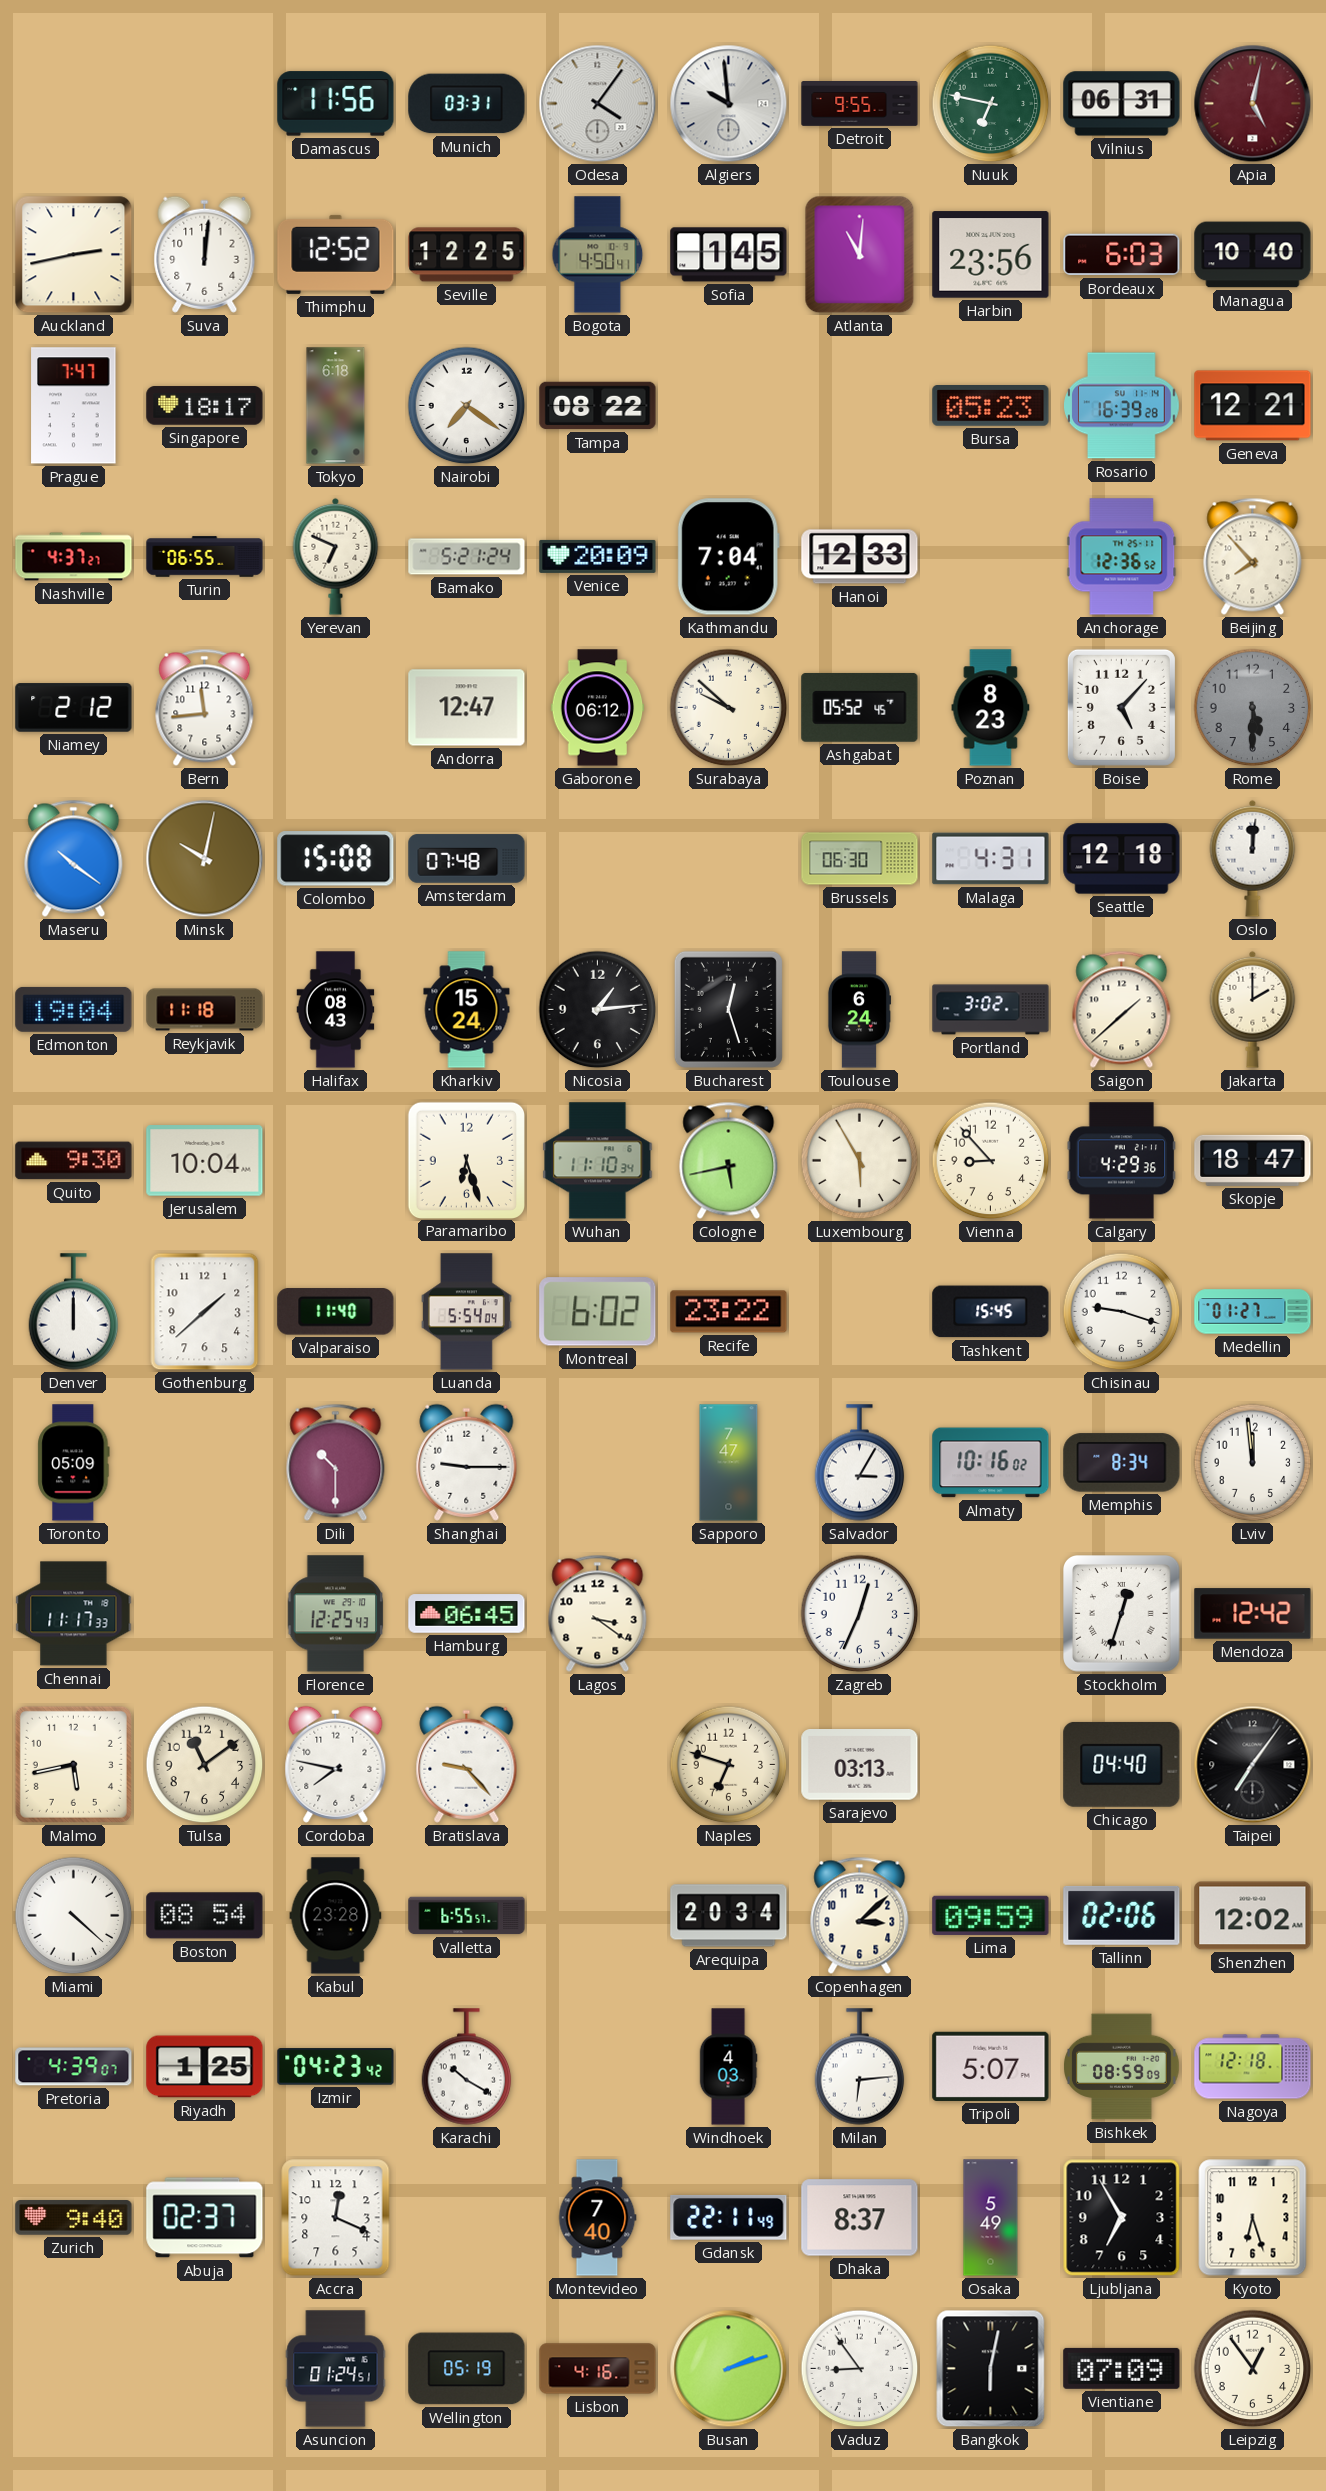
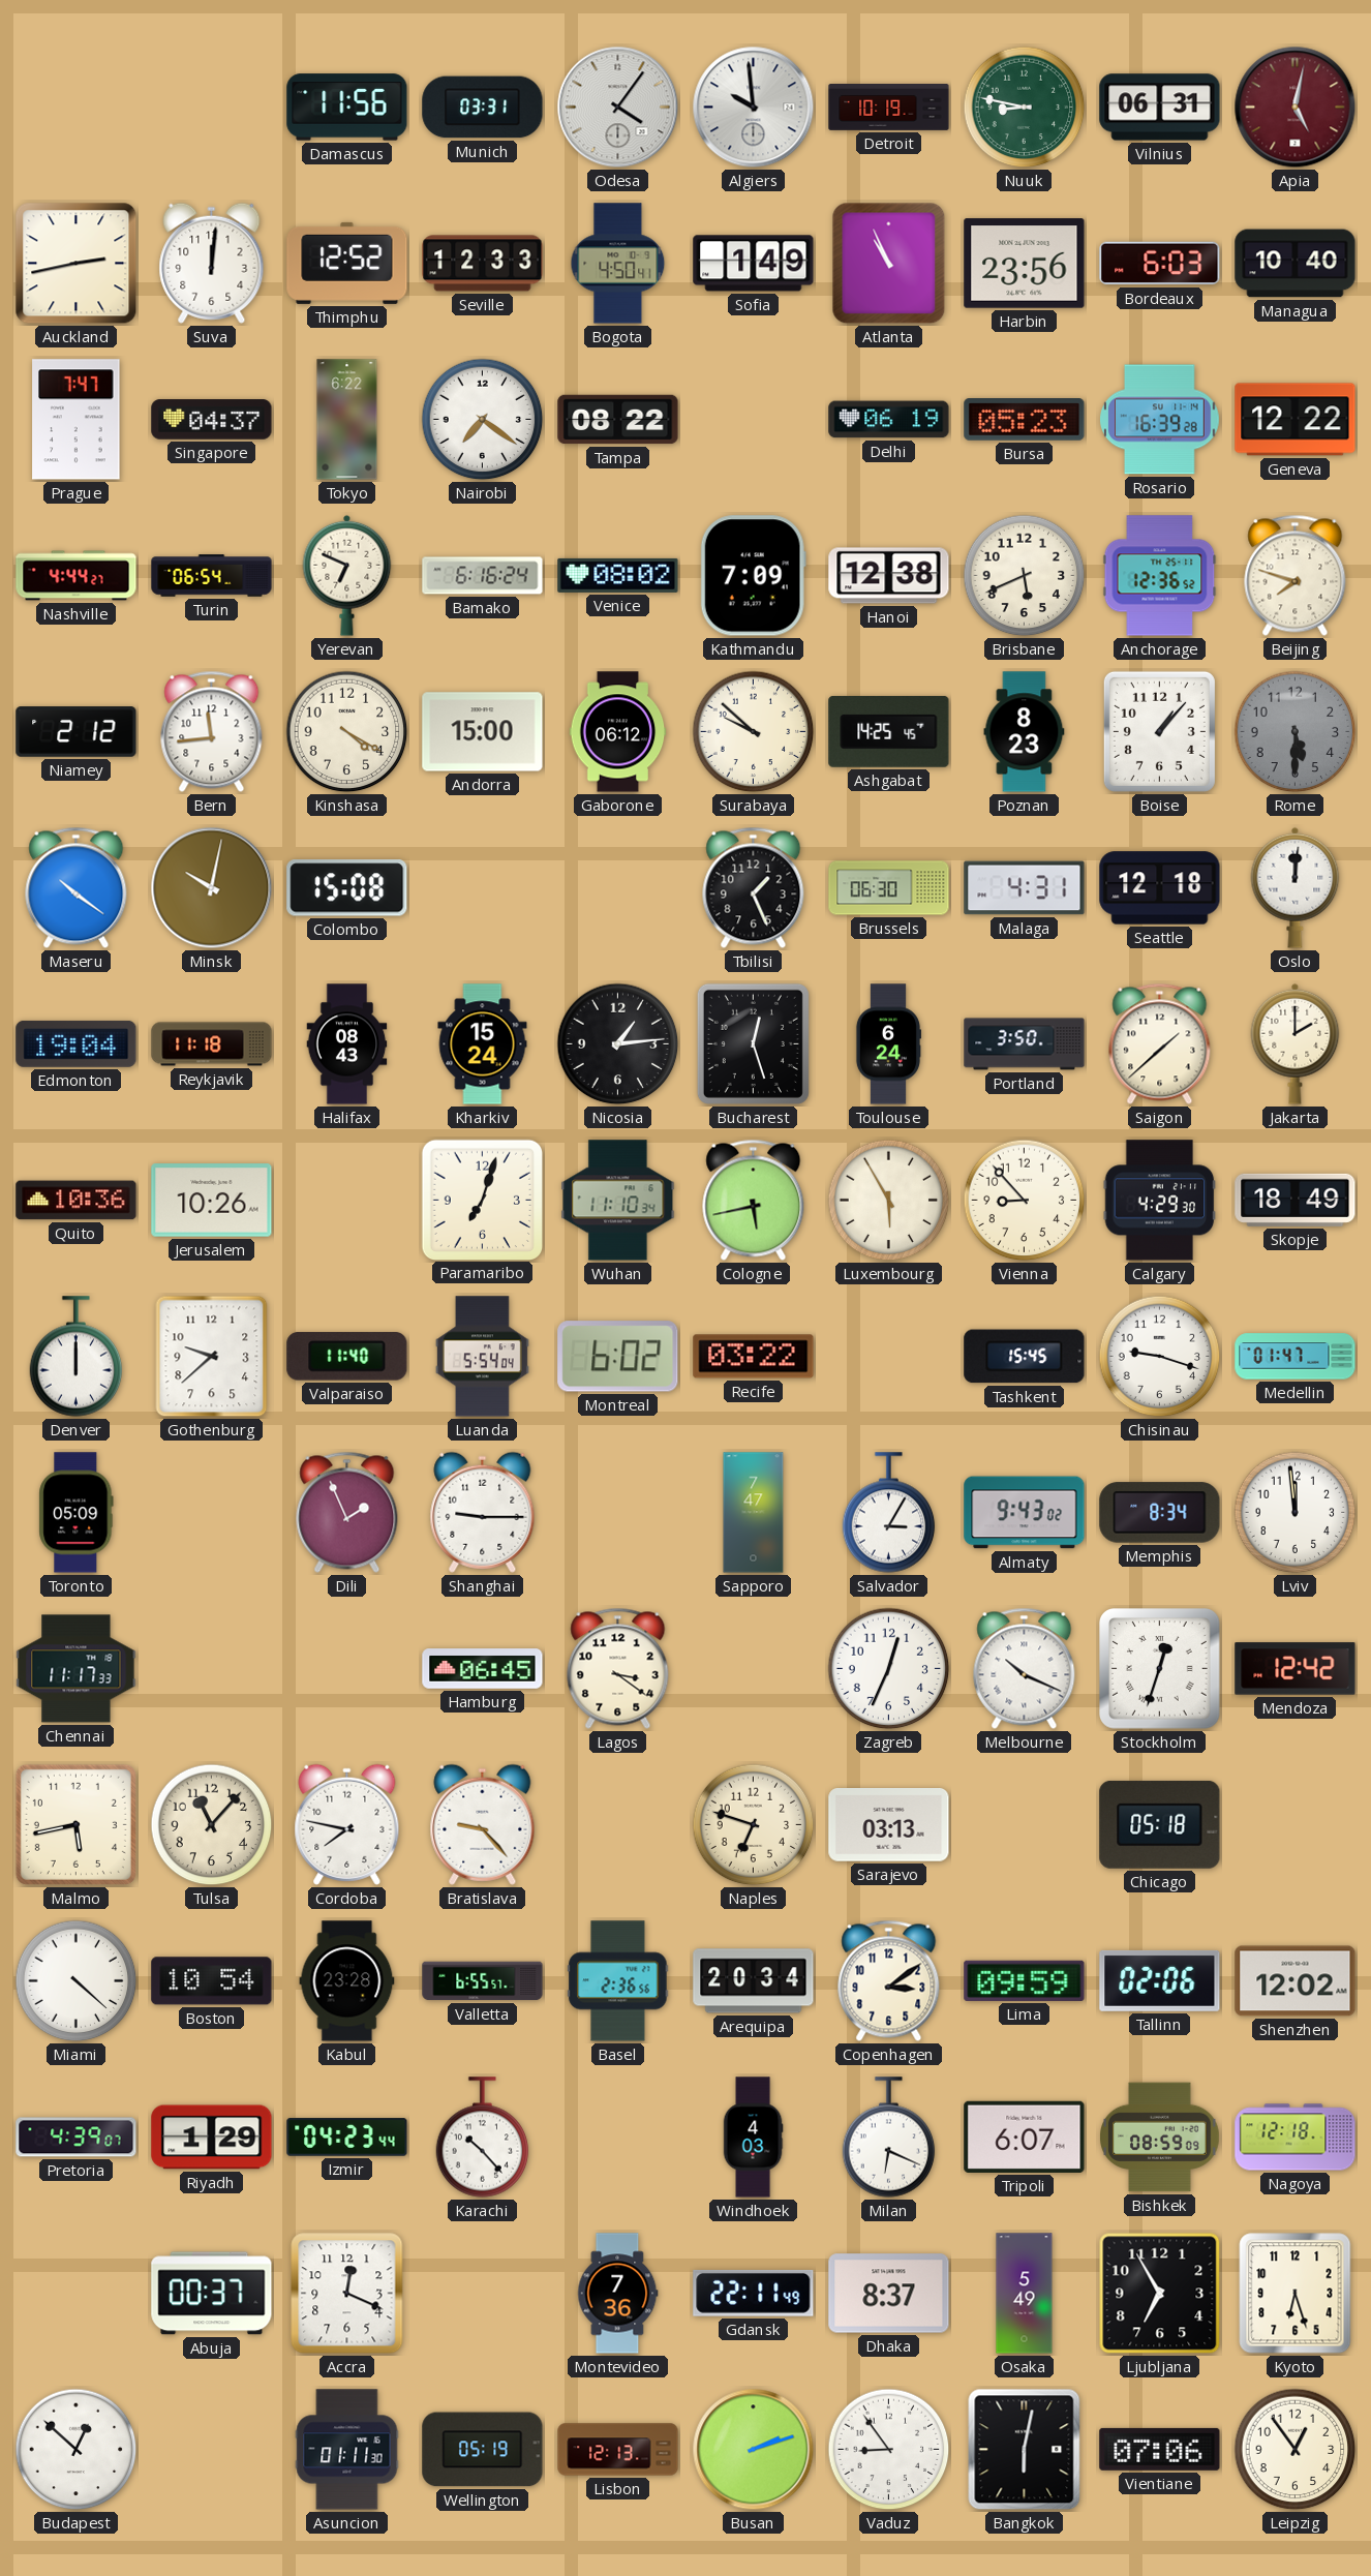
Detroit: 9:55 -> 10:19 (889, 108)
Nuuk: 6:47 -> 8:47 (1025, 108)
Seville: 12:25 -> 12:33 (483, 264)
Sofia: 1:45 -> 1:49 (754, 264)
Atlanta: 11:01 -> 10:56 (889, 264)
Singapore: 18:17 -> 04:37 (212, 420)
Tokyo: 6:18 -> 6:22 (347, 420)
Delhi: none -> 06:19 (889, 420)
Geneva: 12:21 -> 12:22 (1296, 420)
Nashville: 4:37 -> 4:44 (77, 576)
Turin: 06:55 -> 06:54 (212, 576)
Bamako: 5:21 -> 6:16 (483, 576)
Venice: 20:09 -> 08:02 (618, 575)
Kathmandu: 7:04 -> 7:09 (753, 576)
Hanoi: 12:33 -> 12:38 (889, 576)
Brisbane: none -> 5:41 (1025, 576)
Beijing: 7:53 -> 7:48 (1296, 575)
Kinshasa: none -> 4:20 (347, 732)
Andorra: 12:47 -> 15:00 (483, 732)
Ashgabat: 05:52 -> 14:25 (889, 731)
Boise: 5:07 -> 1:07 (1159, 731)
Amsterdam: 07:48 -> none (467, 859)
Tbilisi: none -> 1:26 (754, 887)
Portland: 3:02 -> 3:50 (1025, 1044)
Quito: 9:30 -> 10:36 (77, 1201)
Jerusalem: 10:04 -> 10:26 (212, 1201)
Paramaribo: 6:27 -> 7:03 (482, 1200)
Calgary: 4:29:36 -> 4:29:30 (1160, 1201)
Skopje: 18:47 -> 18:49 (1296, 1200)
Gothenburg: 1:38 -> 9:38 (212, 1357)
Recife: 23:22 -> 03:22 (754, 1357)
Medellin: 01:27 -> 01:47 (1296, 1357)
Dili: 10:30 -> 1:56 (347, 1512)
Almaty: 10:16 -> 9:43 (1025, 1513)
Florence: 12:25 -> none (336, 1614)
Melbourne: none -> 10:19 (1025, 1668)
Tulsa: 11:09 -> 11:07 (212, 1825)
Chicago: 04:40 -> 05:18 (1160, 1824)
Taipei: 7:06 -> none (1253, 1765)
Boston: 08:54 -> 10:54 (212, 1981)
Basel: none -> 2:36 (618, 1981)
Copenhagen: 3:08 -> 3:09 (889, 1980)
Riyadh: 1:25 -> 1:29 (212, 2138)
Izmir: 04:23:42 -> 04:23:44 (347, 2138)
Karachi: 10:20 -> 10:23 (483, 2138)
Milan: 6:14 -> 6:19 (889, 2138)
Tripoli: 5:07 -> 6:07 (1025, 2136)
Zurich: 9:40 -> none (74, 2218)
Abuja: 02:37 -> 00:37 (212, 2294)
Montevideo: 7:40 -> 7:36 (618, 2294)
Budapest: none -> 12:52 (77, 2450)
Asuncion: 01:24 -> 01:11 (347, 2450)
Lisbon: 4:16 -> 12:13 (618, 2450)
Vientiane: 07:09 -> 07:06 (1160, 2449)
